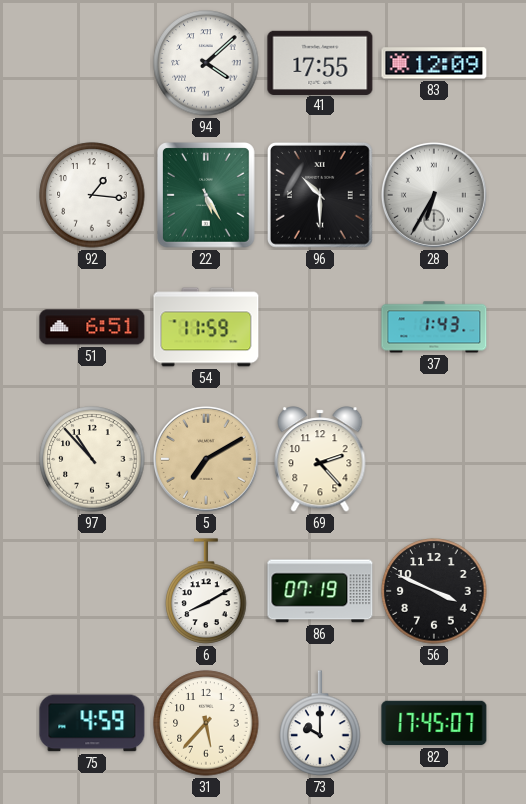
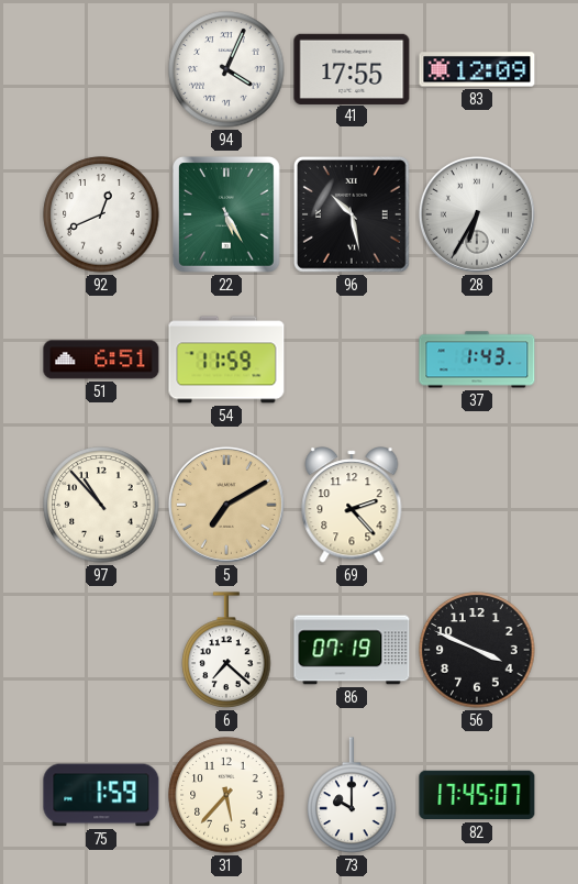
94: 4:08 -> 4:04 (226, 69)
92: 1:16 -> 12:41 (101, 214)
96: 10:30 -> 10:28 (352, 214)
6: 8:10 -> 7:22 (226, 650)
75: 4:59 -> 1:59 (101, 795)
